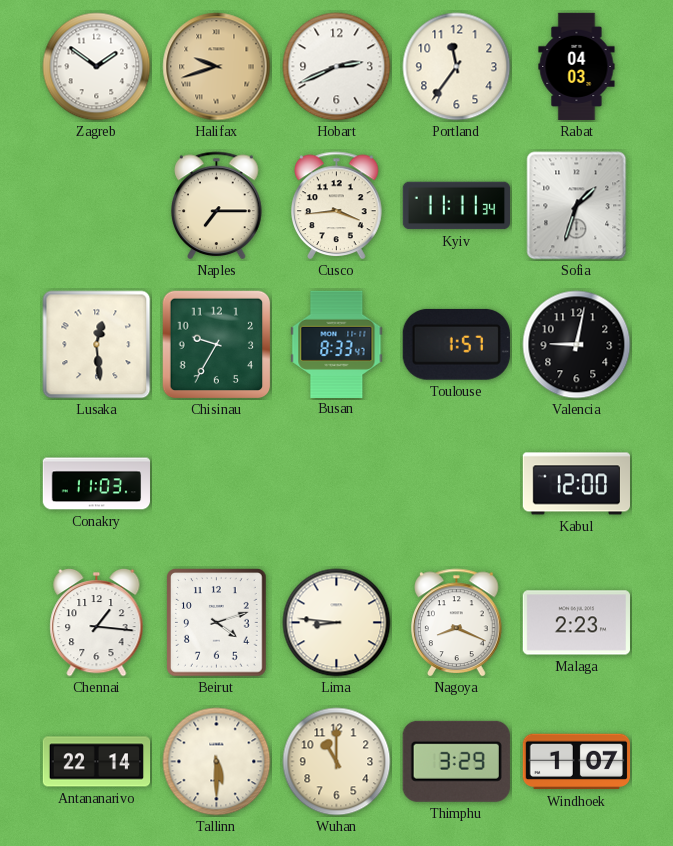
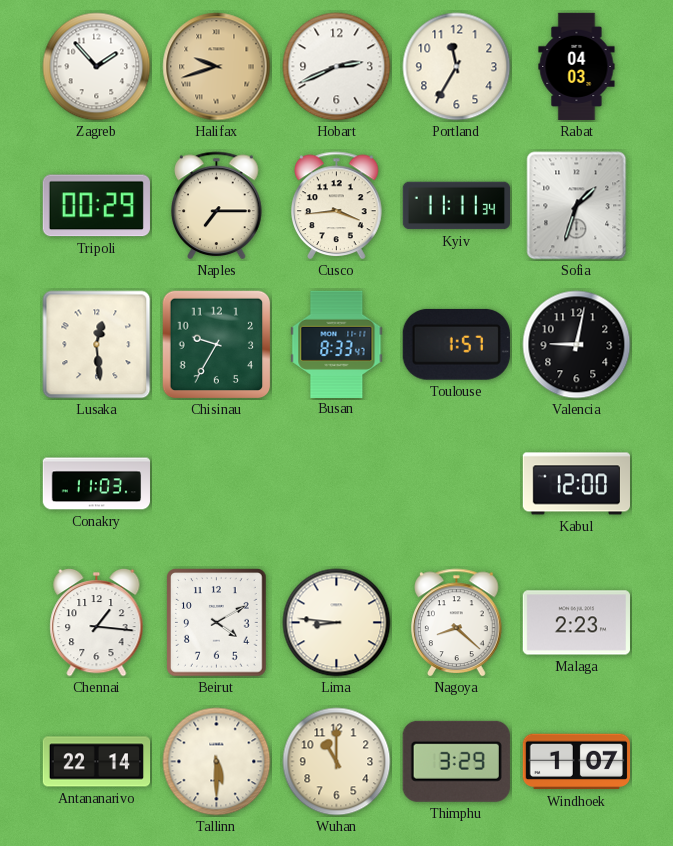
Zagreb: 1:51 -> 1:53 (97, 67)
Portland: 11:36 -> 11:35 (457, 67)
Tripoli: none -> 00:29 (96, 206)
Beirut: 4:12 -> 4:10 (217, 623)
Nagoya: 8:19 -> 8:22 (457, 622)
